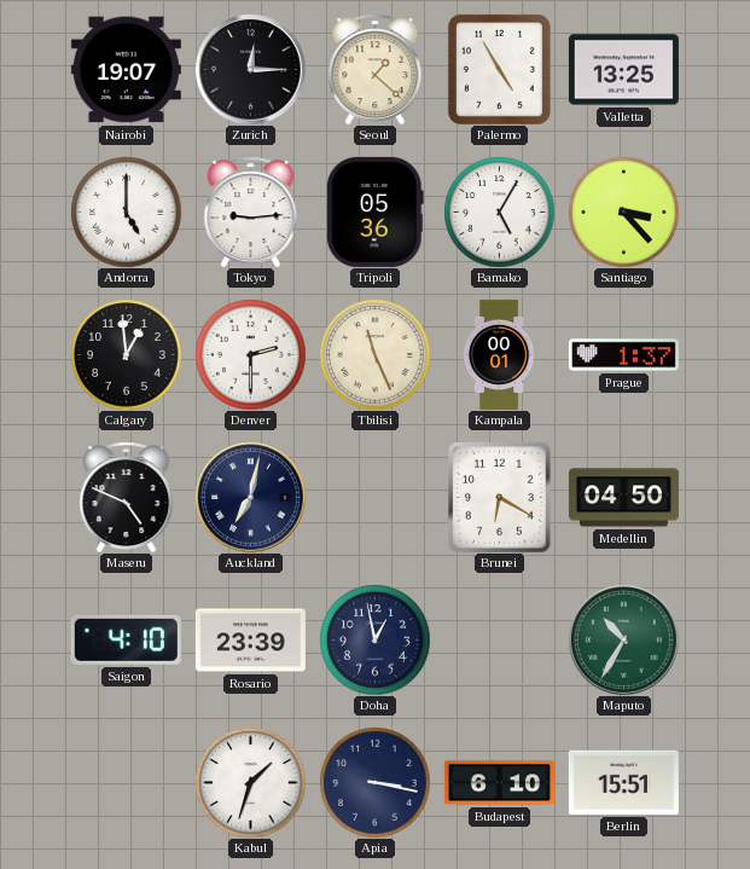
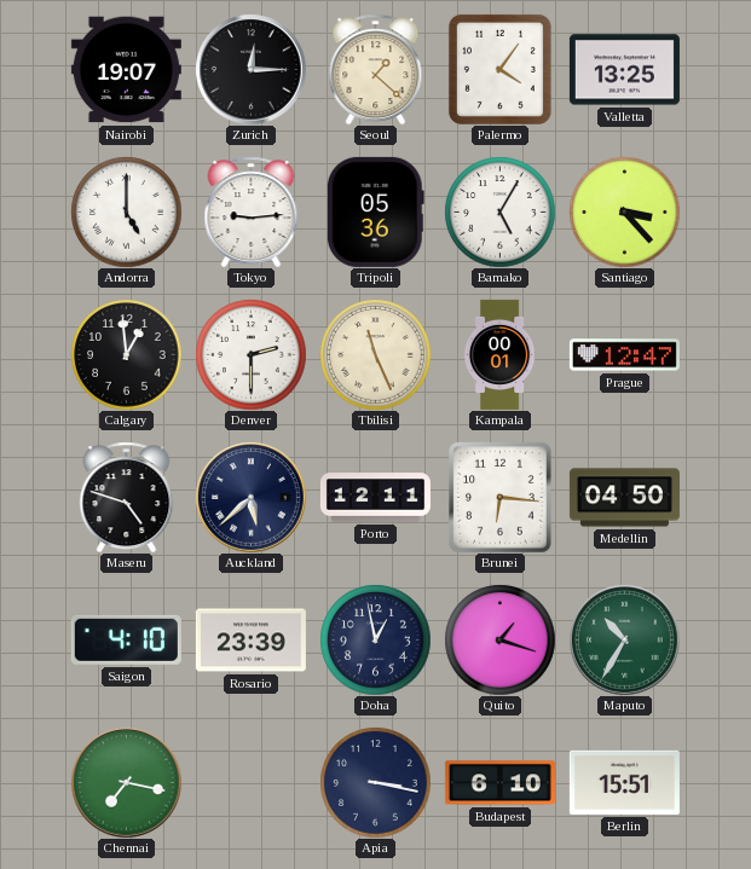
Palermo: 4:55 -> 4:06 (499, 69)
Prague: 1:37 -> 12:47 (624, 355)
Maseru: 4:49 -> 4:48 (127, 497)
Auckland: 7:02 -> 5:38 (250, 497)
Porto: none -> 12:11 (375, 498)
Brunei: 6:20 -> 6:16 (501, 497)
Quito: none -> 1:18 (499, 639)
Chennai: none -> 7:17 (126, 782)
Kabul: 1:33 -> none (250, 782)
